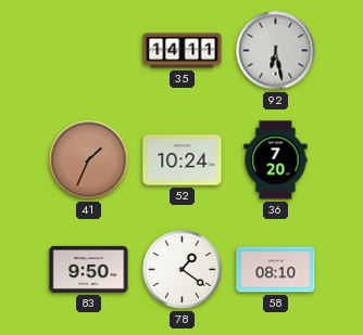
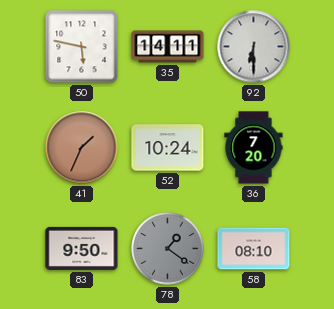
50: none -> 5:47 (82, 47)
92: 6:28 -> 6:30 (254, 47)
78 dial: white -> grey (168, 249)
